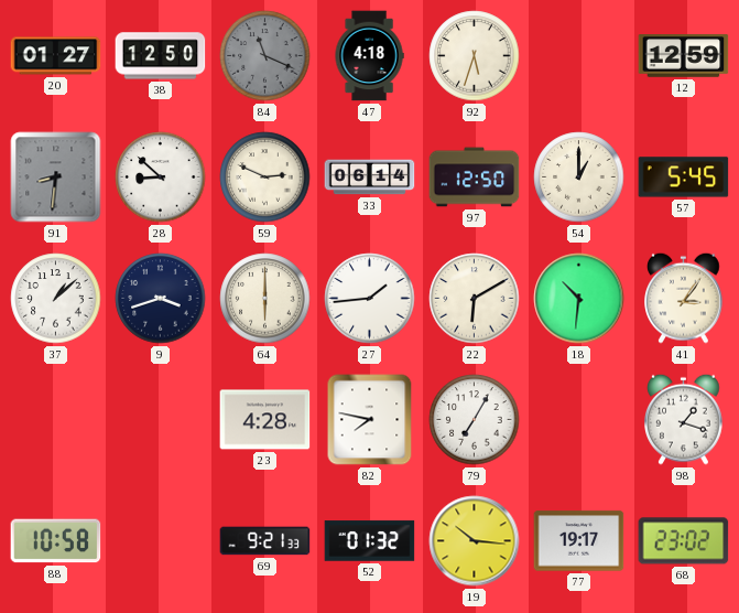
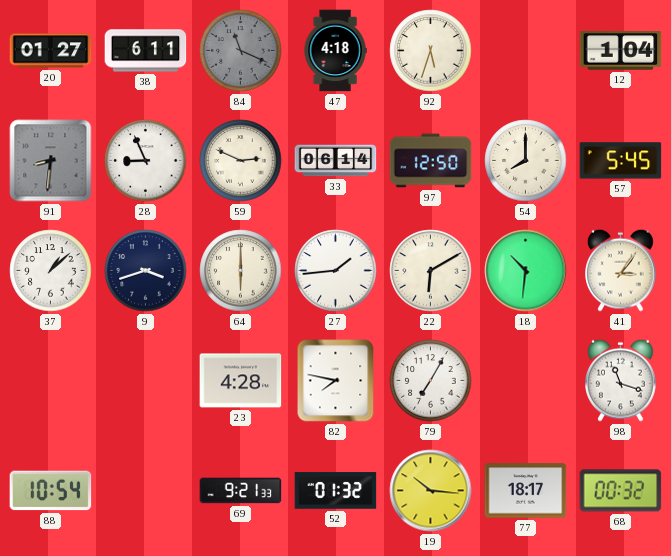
38: 12:50 -> 6:11 (146, 51)
12: 12:59 -> 1:04 (621, 51)
28: 8:52 -> 8:56 (146, 161)
54: 1:00 -> 8:00 (526, 161)
98: 1:18 -> 11:18 (621, 380)
88: 10:58 -> 10:54 (51, 491)
77: 19:17 -> 18:17 (526, 491)
68: 23:02 -> 00:32 (621, 491)
